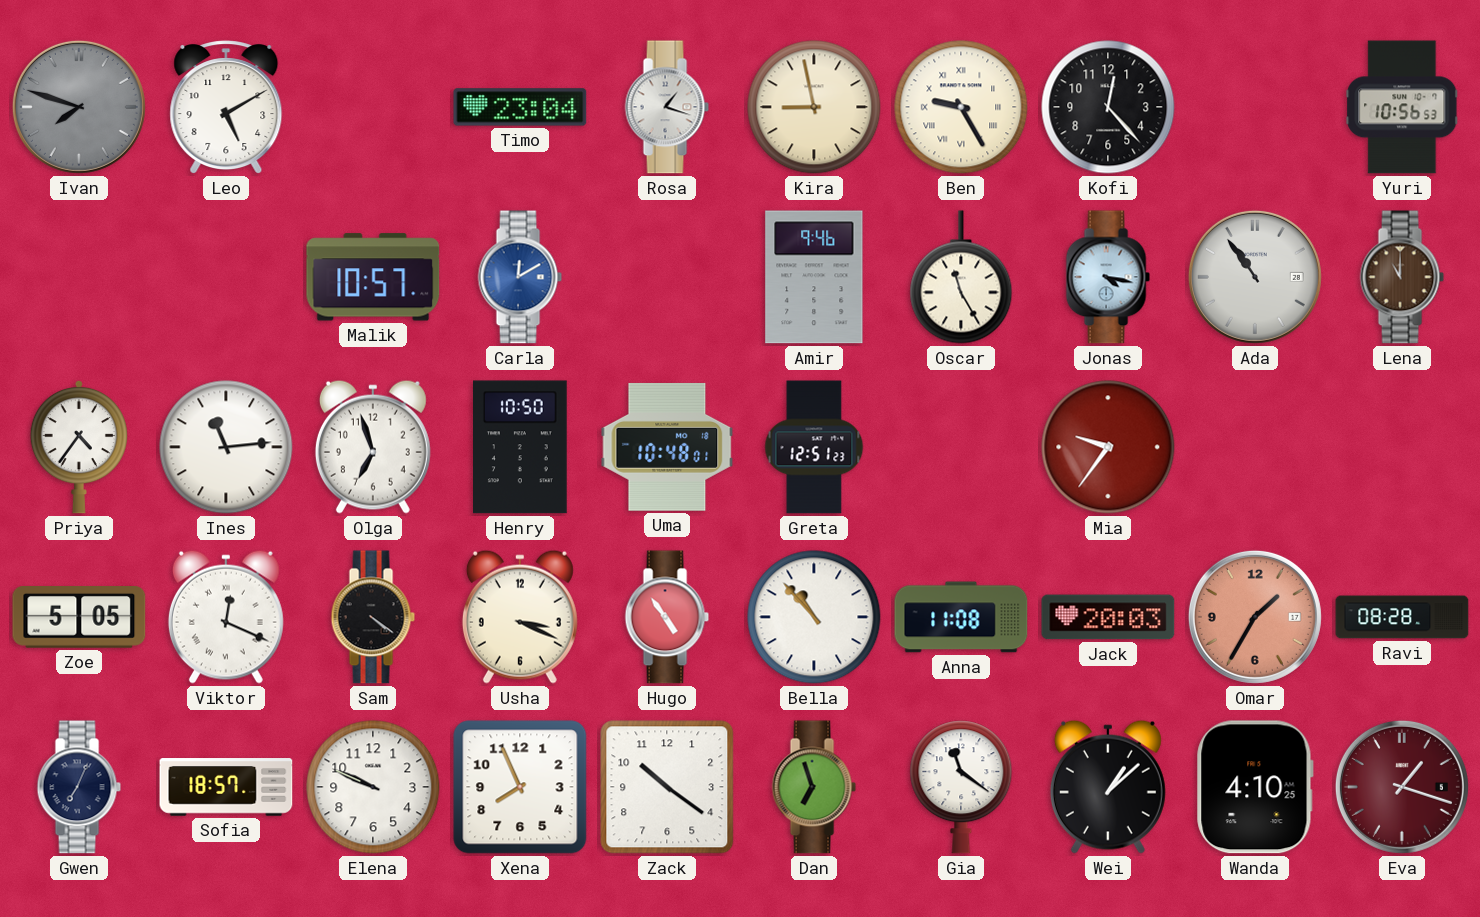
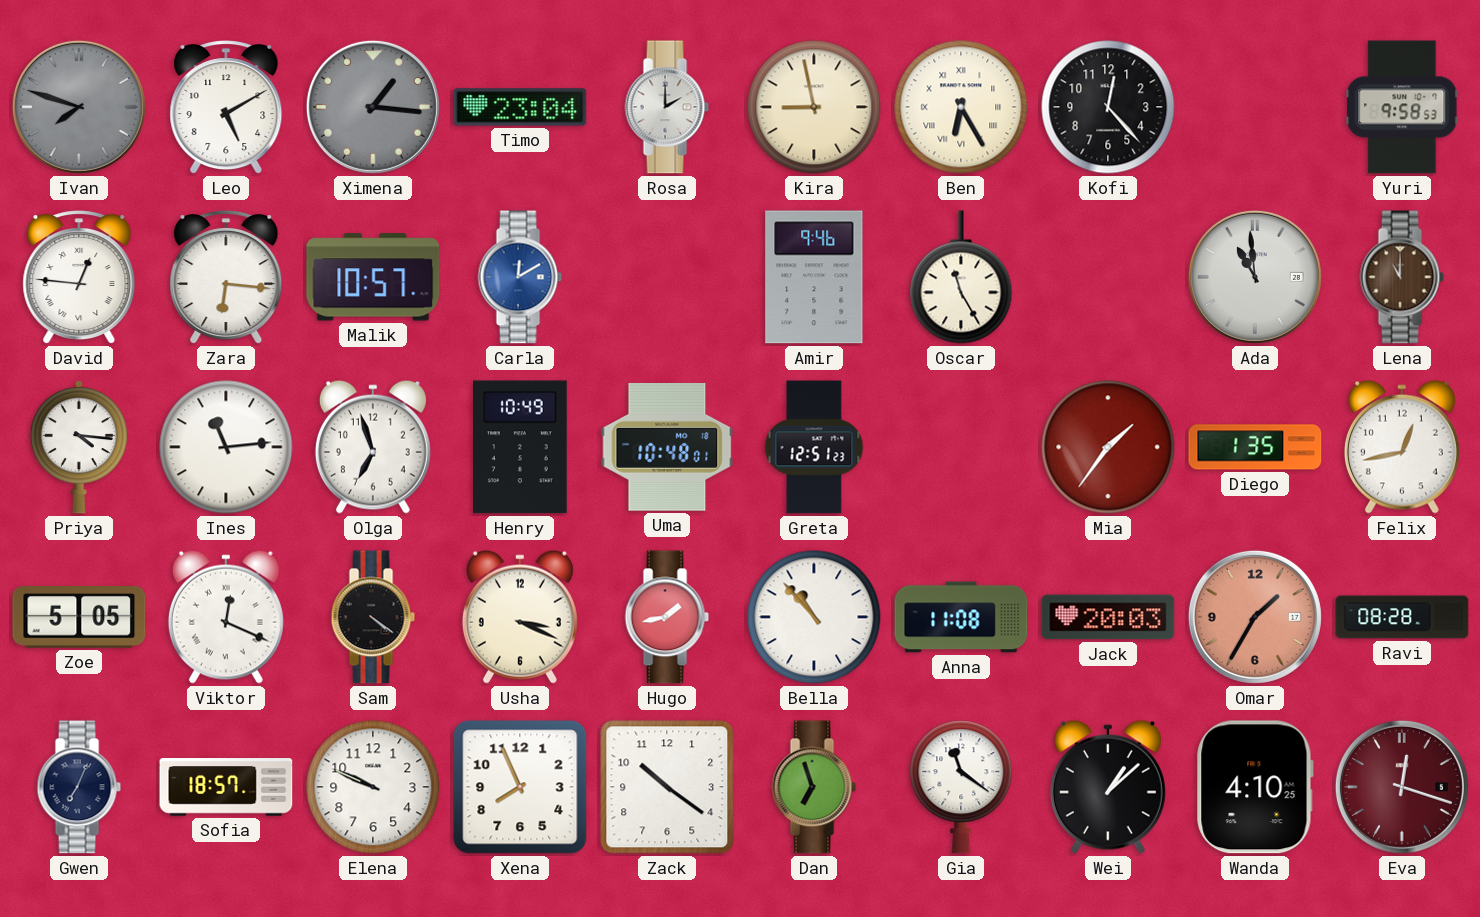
Ximena: none -> 1:16 (373, 107)
Rosa: 1:18 -> 2:00 (667, 107)
Ben: 9:25 -> 6:25 (961, 107)
Yuri: 10:56 -> 9:58 (1402, 107)
David: none -> 12:46 (79, 278)
Zara: none -> 6:16 (226, 278)
Jonas: 4:17 -> none (1108, 277)
Ada: 10:54 -> 10:59 (1255, 277)
Priya: 4:36 -> 4:16 (79, 447)
Henry: 10:50 -> 10:49 (521, 447)
Mia: 9:36 -> 1:36 (1108, 447)
Diego: none -> 1:35 (1255, 447)
Felix: none -> 12:43 (1402, 447)
Hugo: 4:54 -> 1:43 (667, 617)
Eva: 1:18 -> 12:18 (1402, 787)
